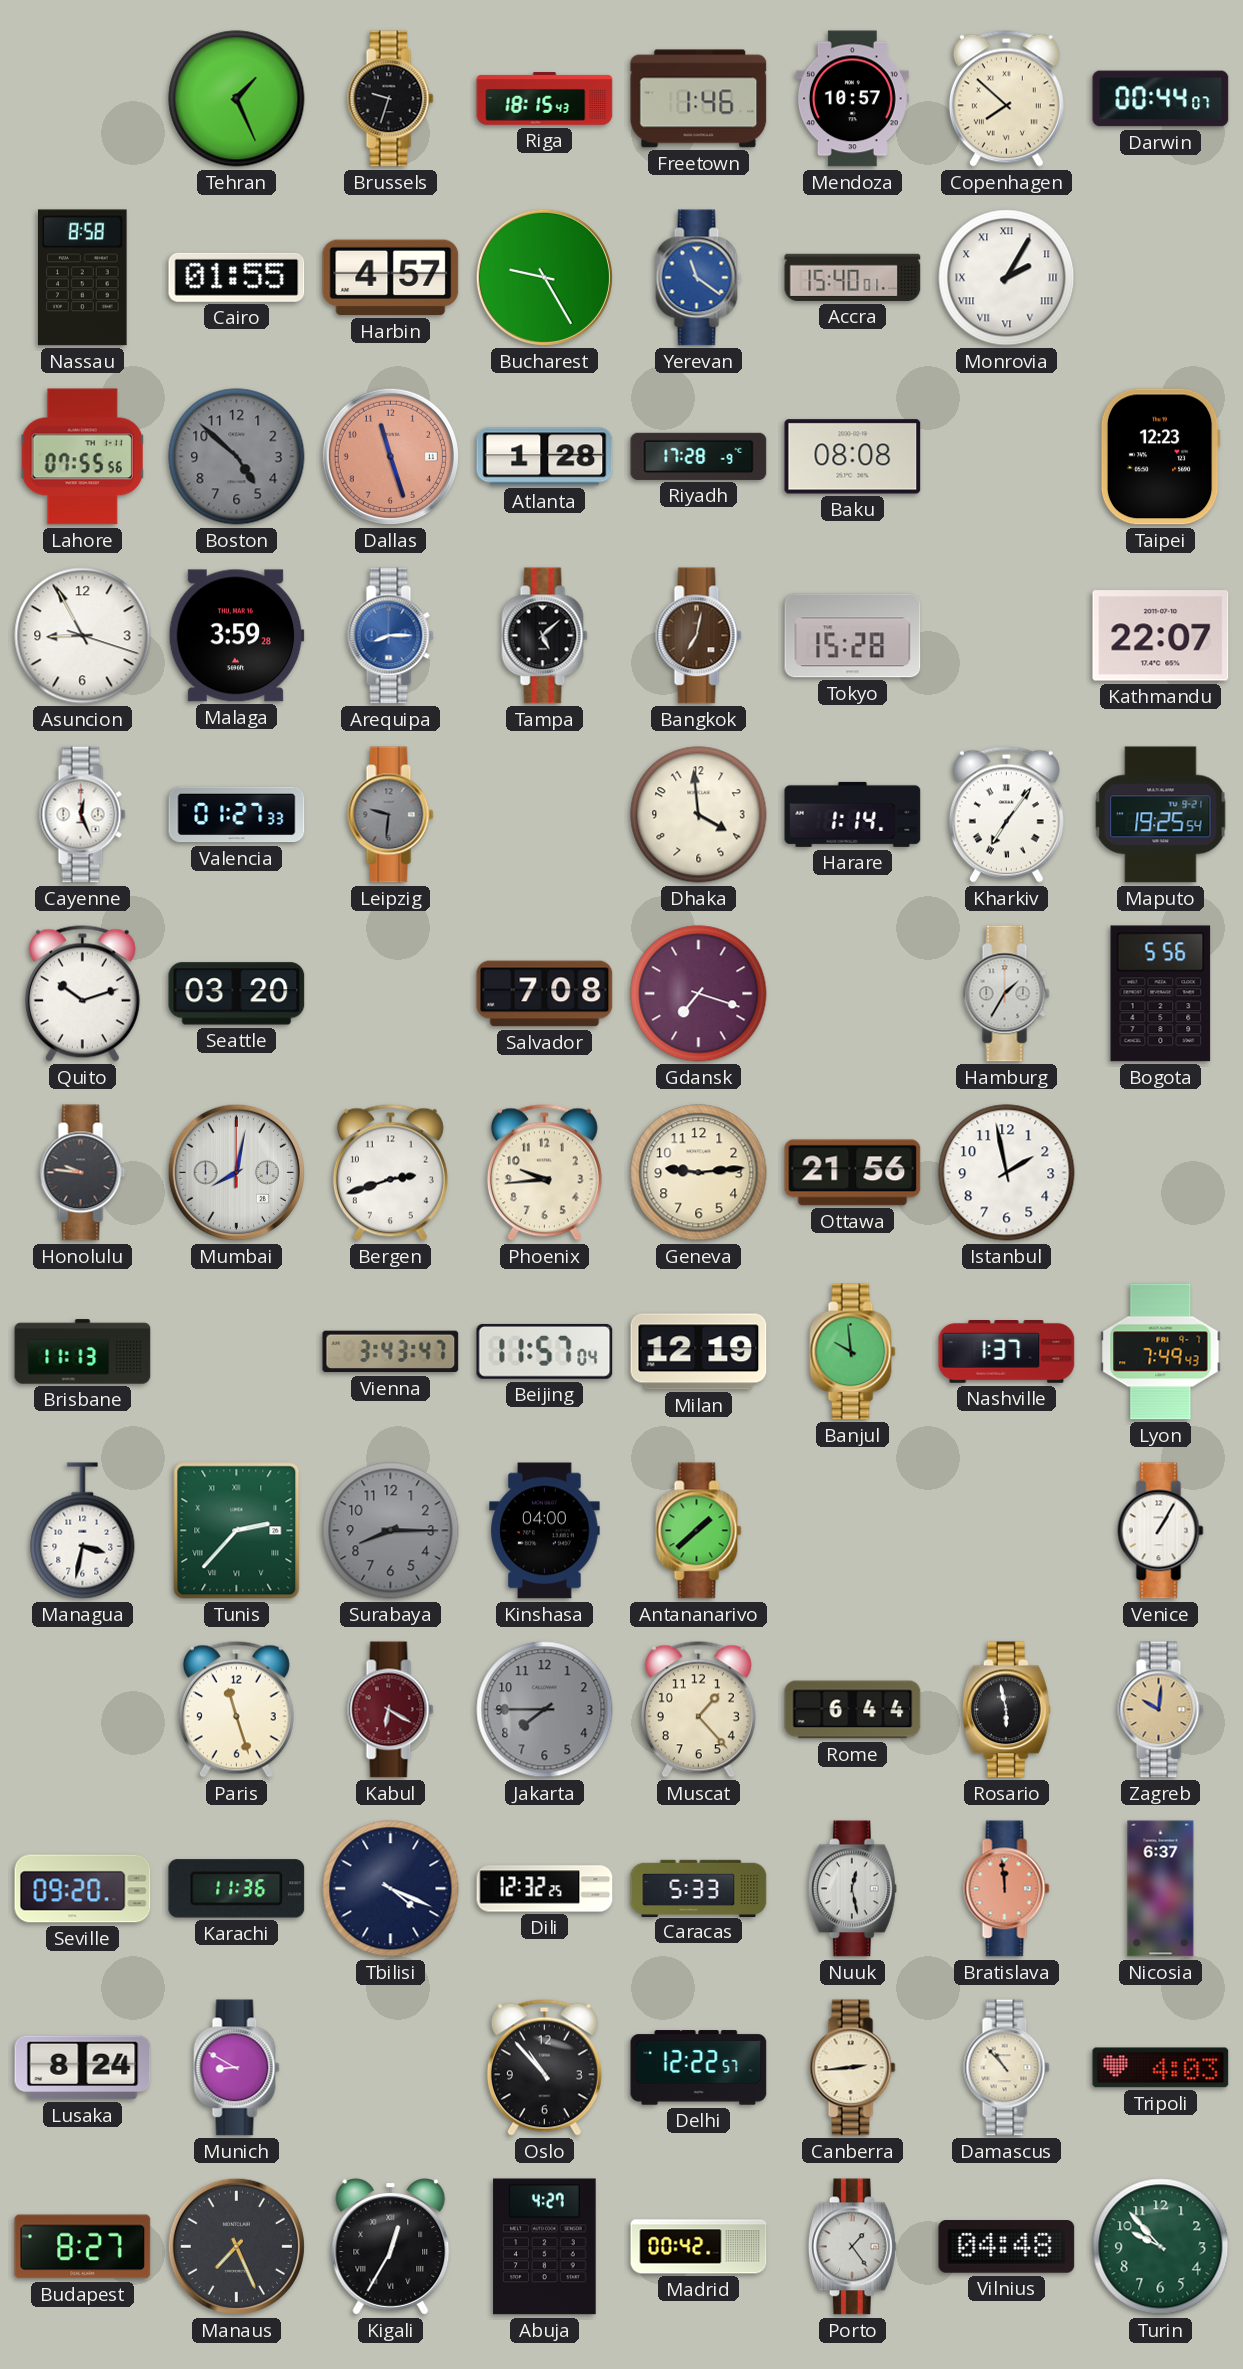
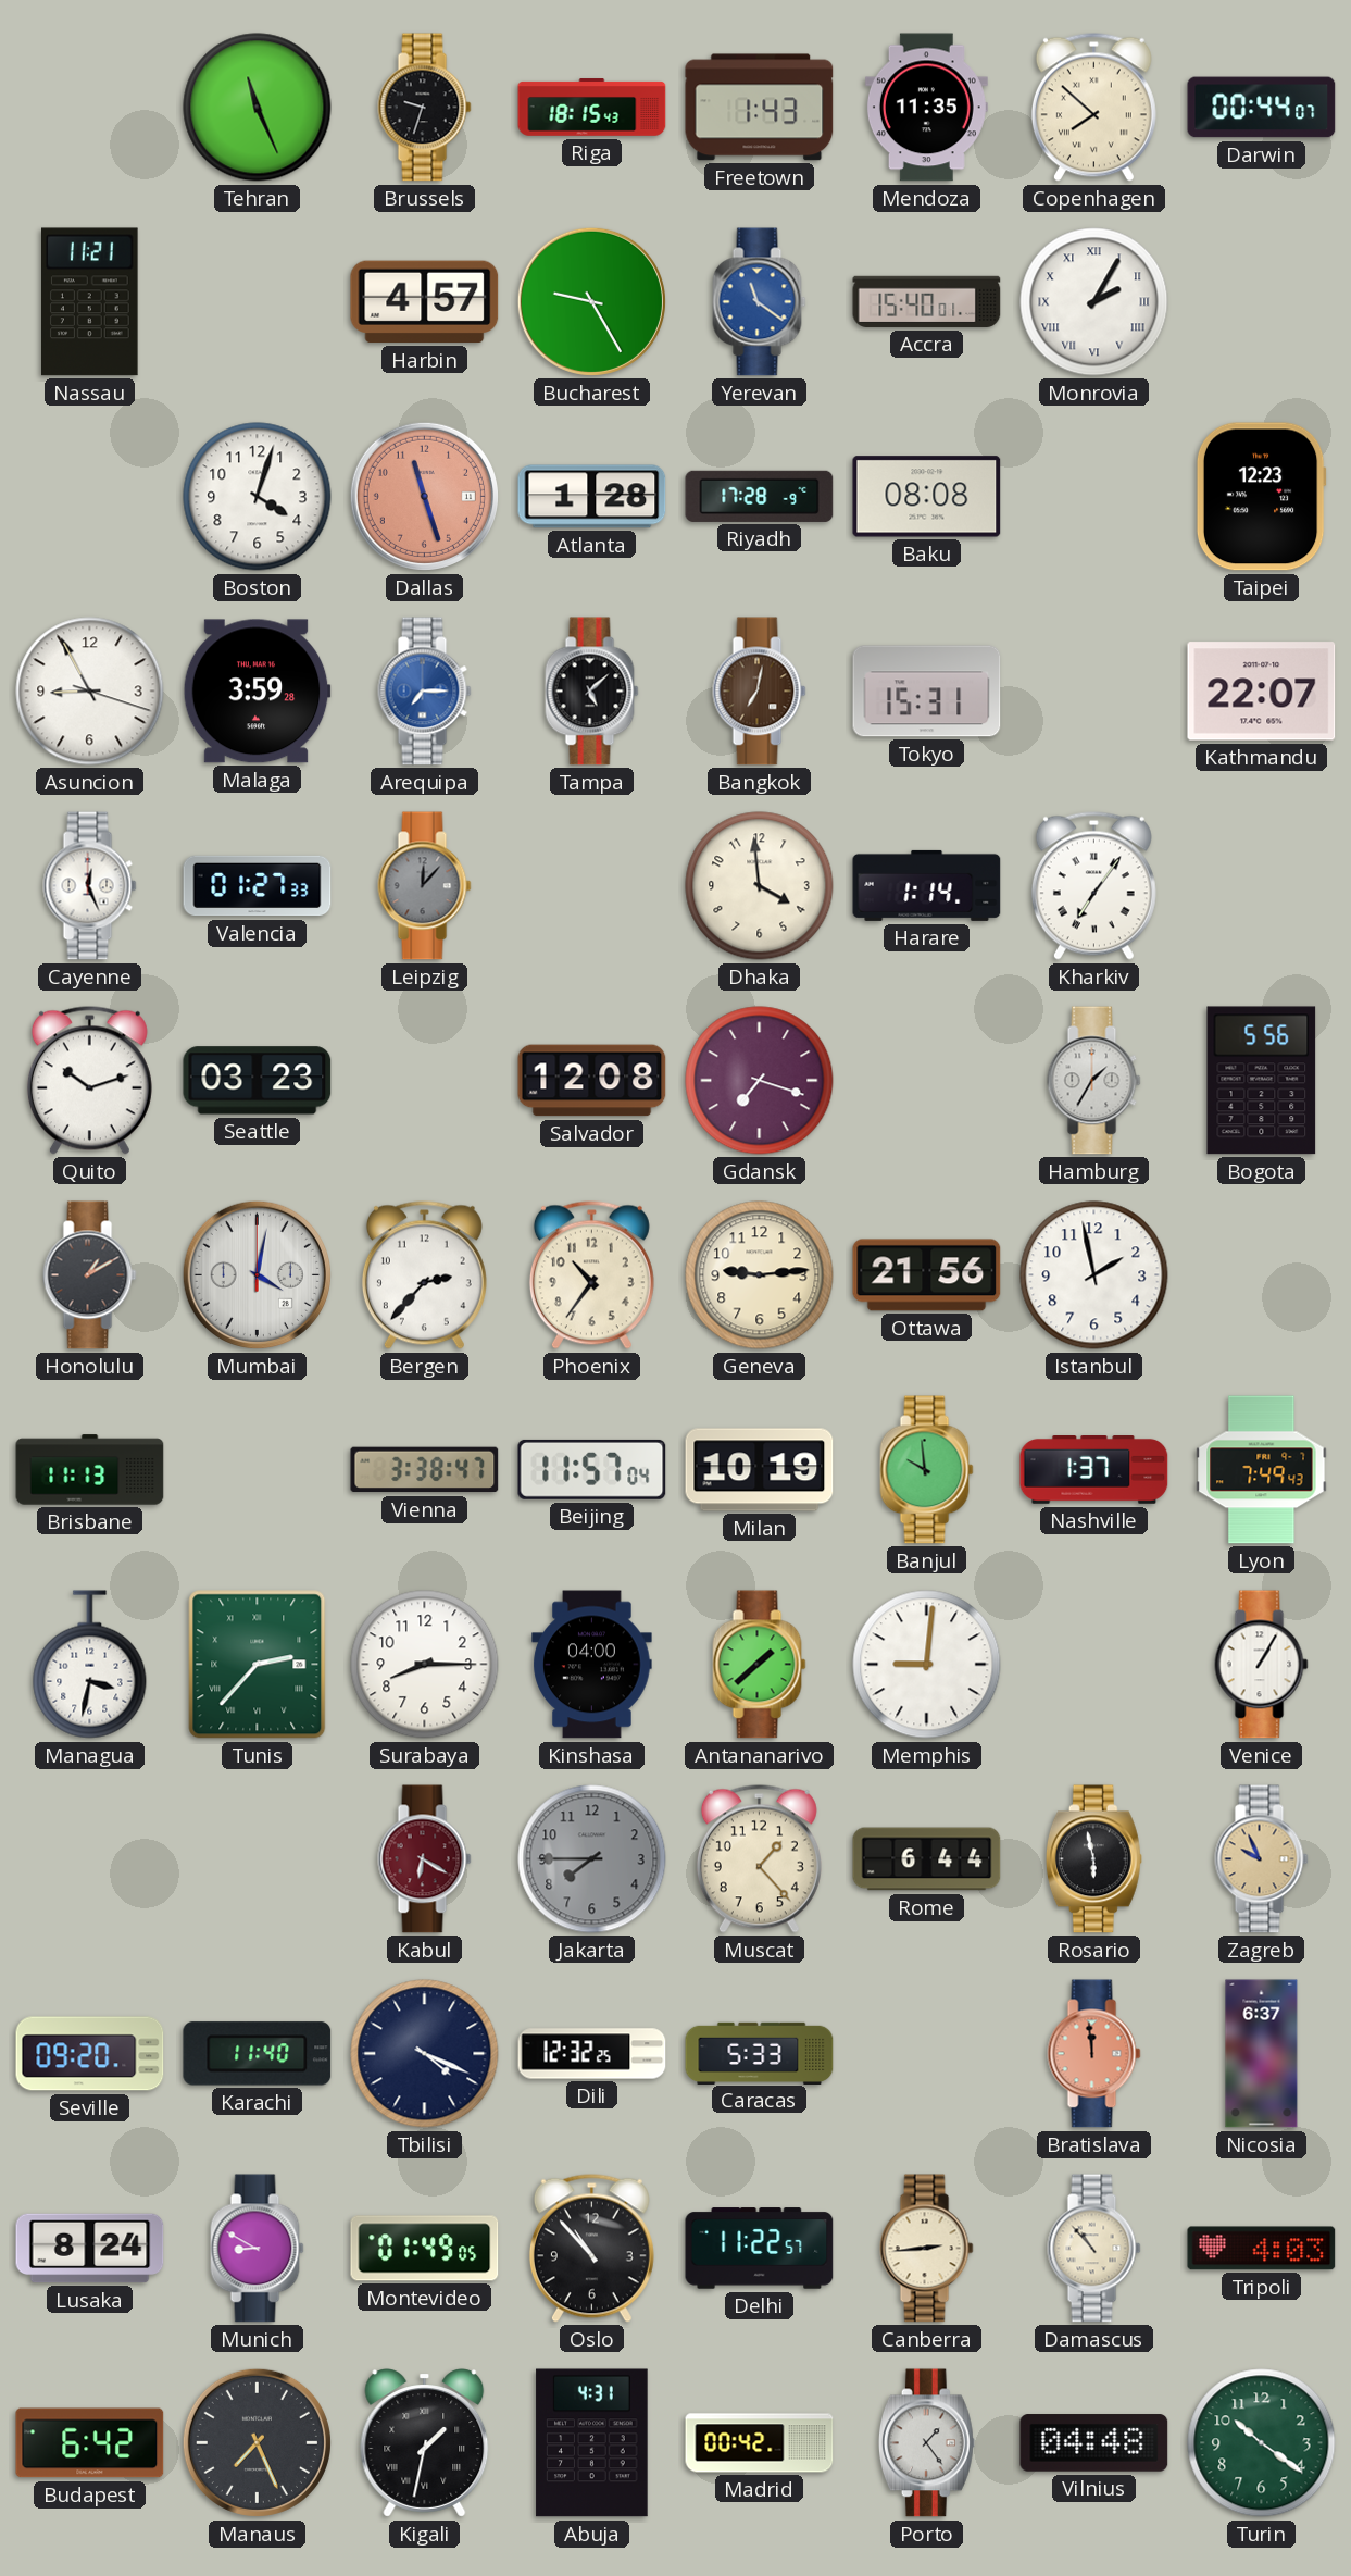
Tehran: 1:26 -> 11:26 (258, 108)
Freetown: 1:46 -> 1:43 (760, 108)
Mendoza: 10:57 -> 11:35 (926, 108)
Nassau: 8:58 -> 11:21 (90, 302)
Cairo: 01:55 -> none (237, 277)
Lahore: 07:55 -> none (83, 457)
Boston: 4:52 -> 4:03 (258, 497)
Boston dial: grey -> white (258, 497)
Arequipa: 8:15 -> 7:15 (425, 692)
Tokyo: 15:28 -> 15:31 (927, 692)
Leipzig: 9:31 -> 12:07 (425, 886)
Maputo: 19:25 -> none (1161, 815)
Seattle: 03:20 -> 03:23 (258, 1081)
Salvador: 7:08 -> 12:08 (592, 1081)
Honolulu: 9:46 -> 1:10 (90, 1275)
Mumbai: 8:02 -> 4:02 (257, 1274)
Bergen: 2:42 -> 2:37 (424, 1274)
Phoenix: 9:44 -> 10:36 (591, 1274)
Vienna: 3:43 -> 3:38 (425, 1470)
Milan: 12:19 -> 10:19 (760, 1470)
Surabaya dial: grey -> white (425, 1665)
Memphis: none -> 9:01 (927, 1665)
Paris: 11:27 -> none (236, 1709)
Zagreb: 10:01 -> 9:56 (1262, 1859)
Karachi: 11:36 -> 11:40 (258, 2054)
Nuuk: 12:28 -> none (852, 1889)
Montevideo: none -> 01:49 (425, 2249)
Delhi: 12:22 -> 11:22 (760, 2249)
Budapest: 8:27 -> 6:42 (90, 2443)
Kigali: 12:35 -> 1:32 (425, 2443)
Abuja: 4:27 -> 4:31 (592, 2443)
Turin: 9:53 -> 10:21 (1262, 2443)
